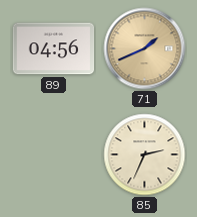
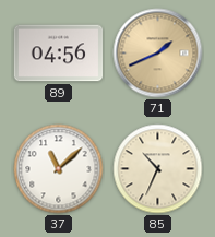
37: none -> 11:08 (59, 169)
85: 2:34 -> 10:34 (158, 169)
